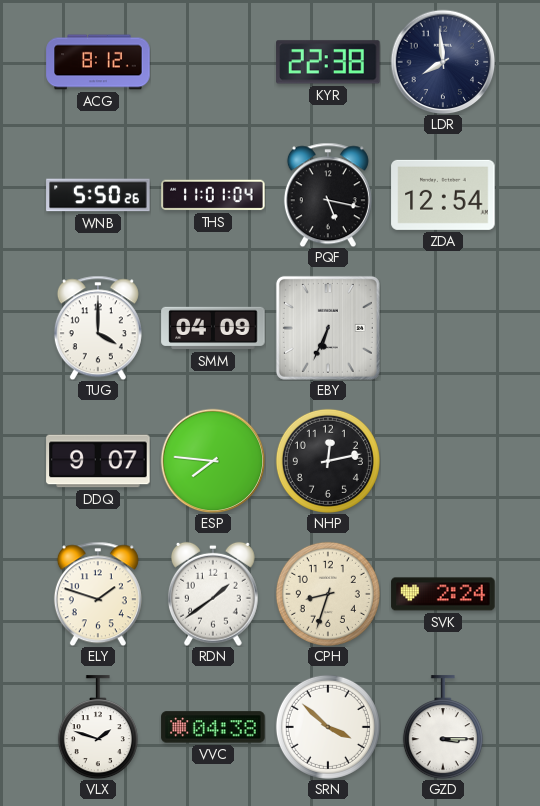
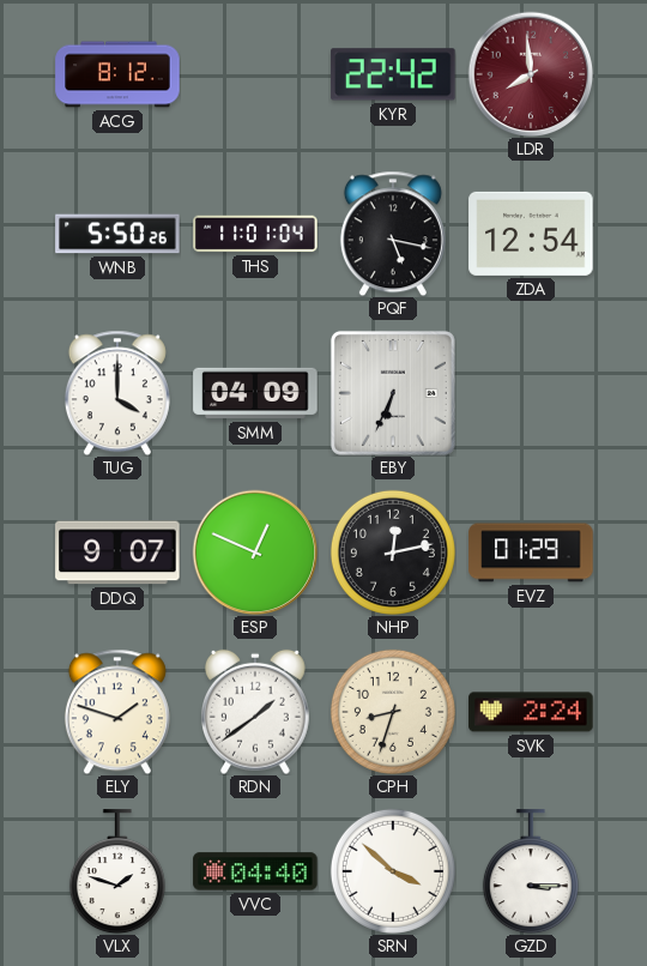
KYR: 22:38 -> 22:42 (393, 74)
LDR dial: navy -> burgundy (531, 74)
ESP: 7:46 -> 12:49 (255, 553)
EVZ: none -> 01:29 (531, 553)
VVC: 04:38 -> 04:40 (255, 871)
